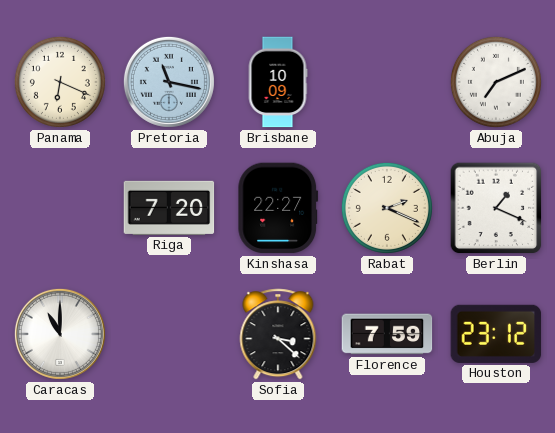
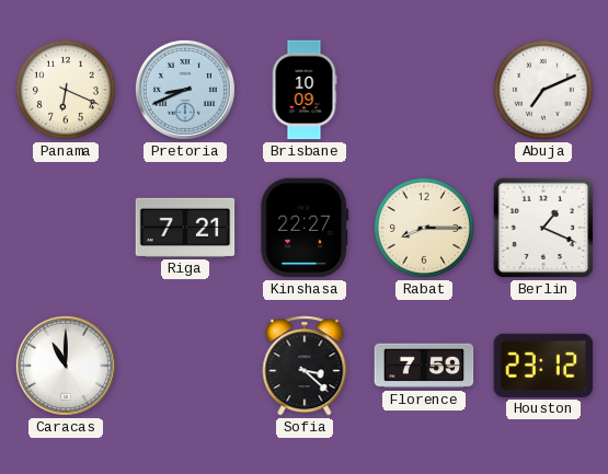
Pretoria: 11:17 -> 8:41 (185, 90)
Riga: 7:20 -> 7:21 (185, 228)
Rabat: 2:19 -> 8:15 (424, 228)
